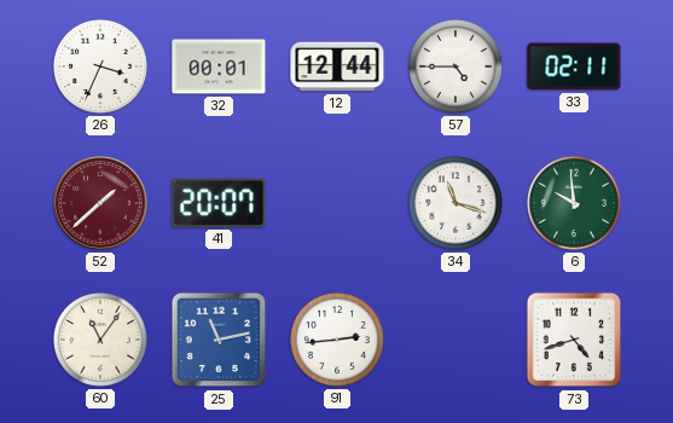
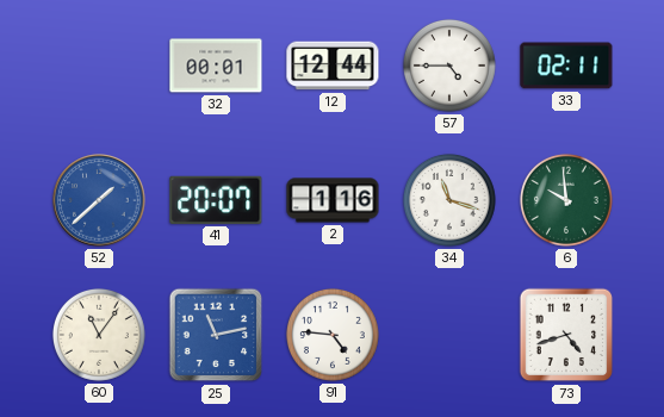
26: 3:34 -> none (100, 66)
52 dial: burgundy -> blue (99, 200)
2: none -> 1:16 (333, 200)
91: 2:44 -> 4:46 (333, 335)
